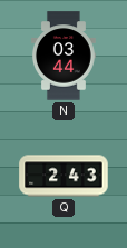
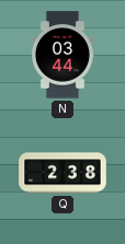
Q: 2:43 -> 2:38 (63, 173)
